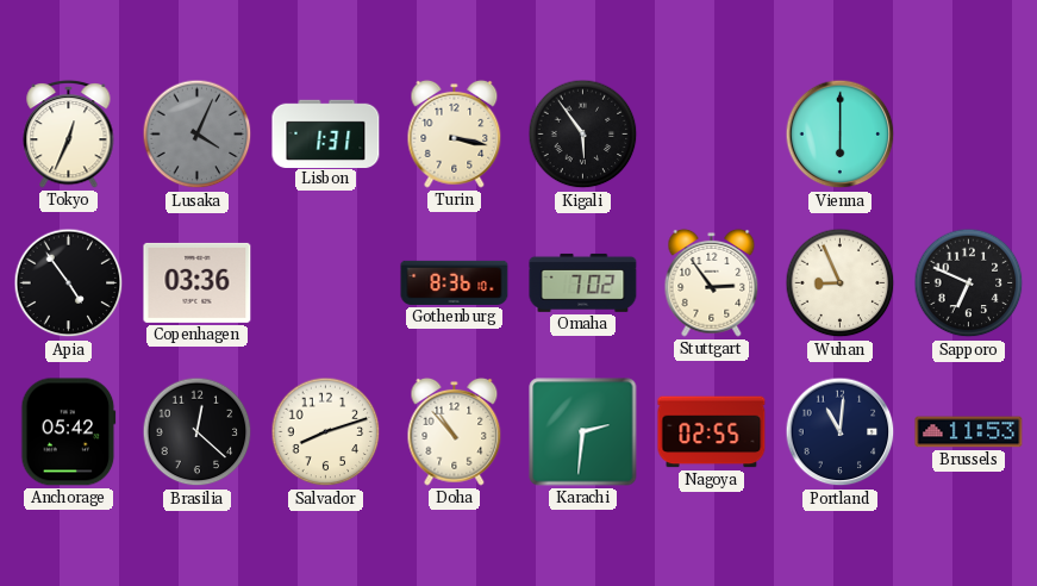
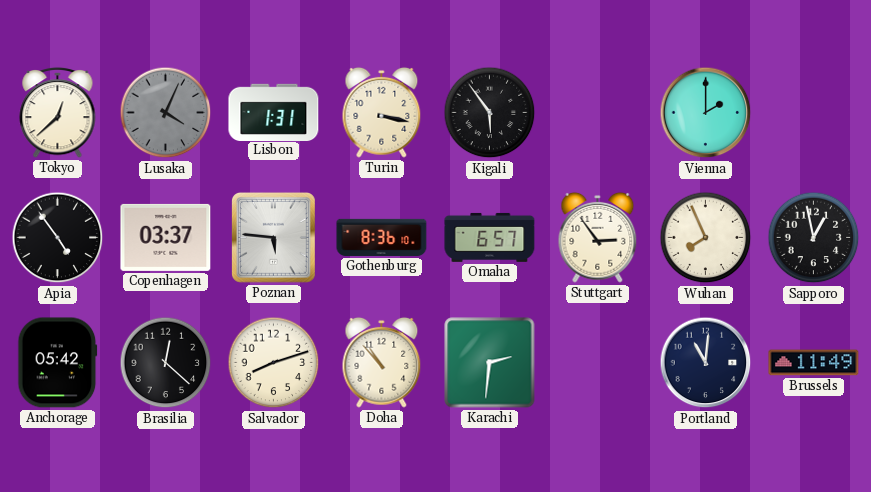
Tokyo: 12:34 -> 12:38 (58, 112)
Vienna: 6:00 -> 2:00 (706, 113)
Copenhagen: 03:36 -> 03:37 (166, 237)
Poznan: none -> 5:46 (273, 238)
Omaha: 7:02 -> 6:57 (490, 237)
Wuhan: 8:56 -> 7:56 (706, 238)
Sapporo: 6:49 -> 12:58 (814, 238)
Nagoya: 02:55 -> none (712, 432)
Brussels: 11:53 -> 11:49 (814, 363)
